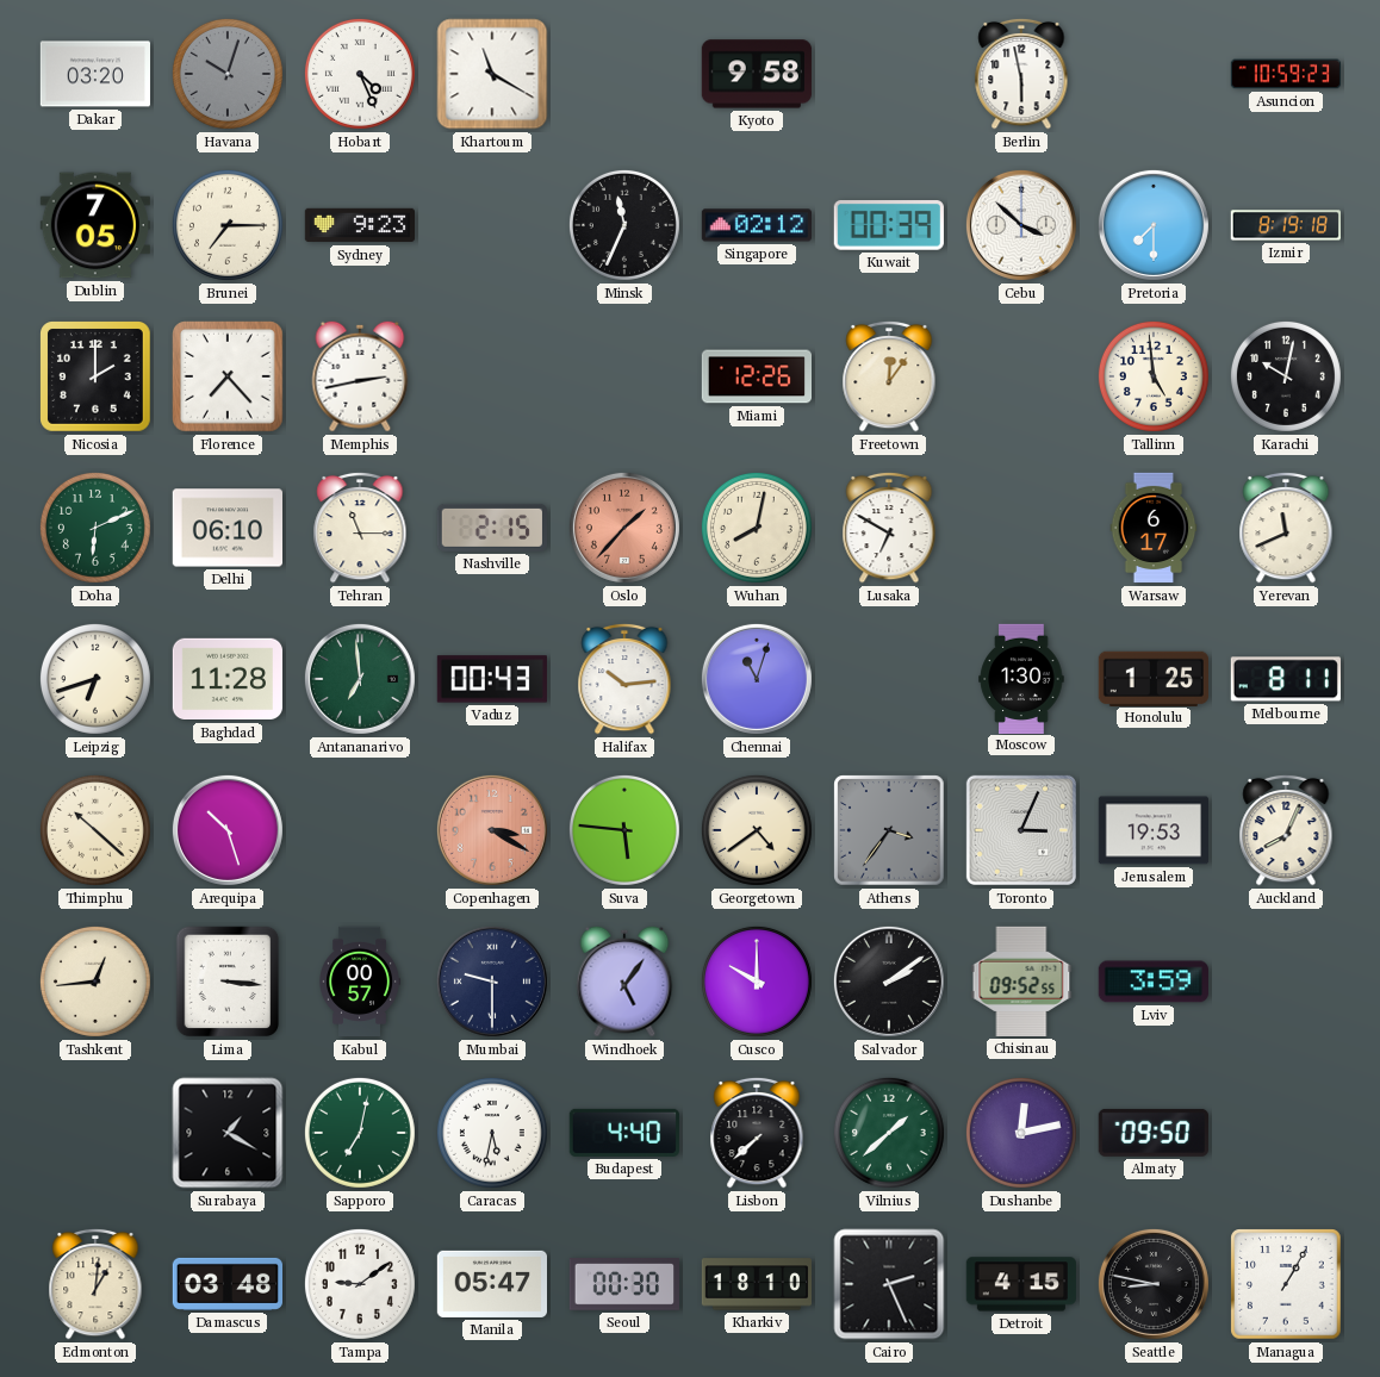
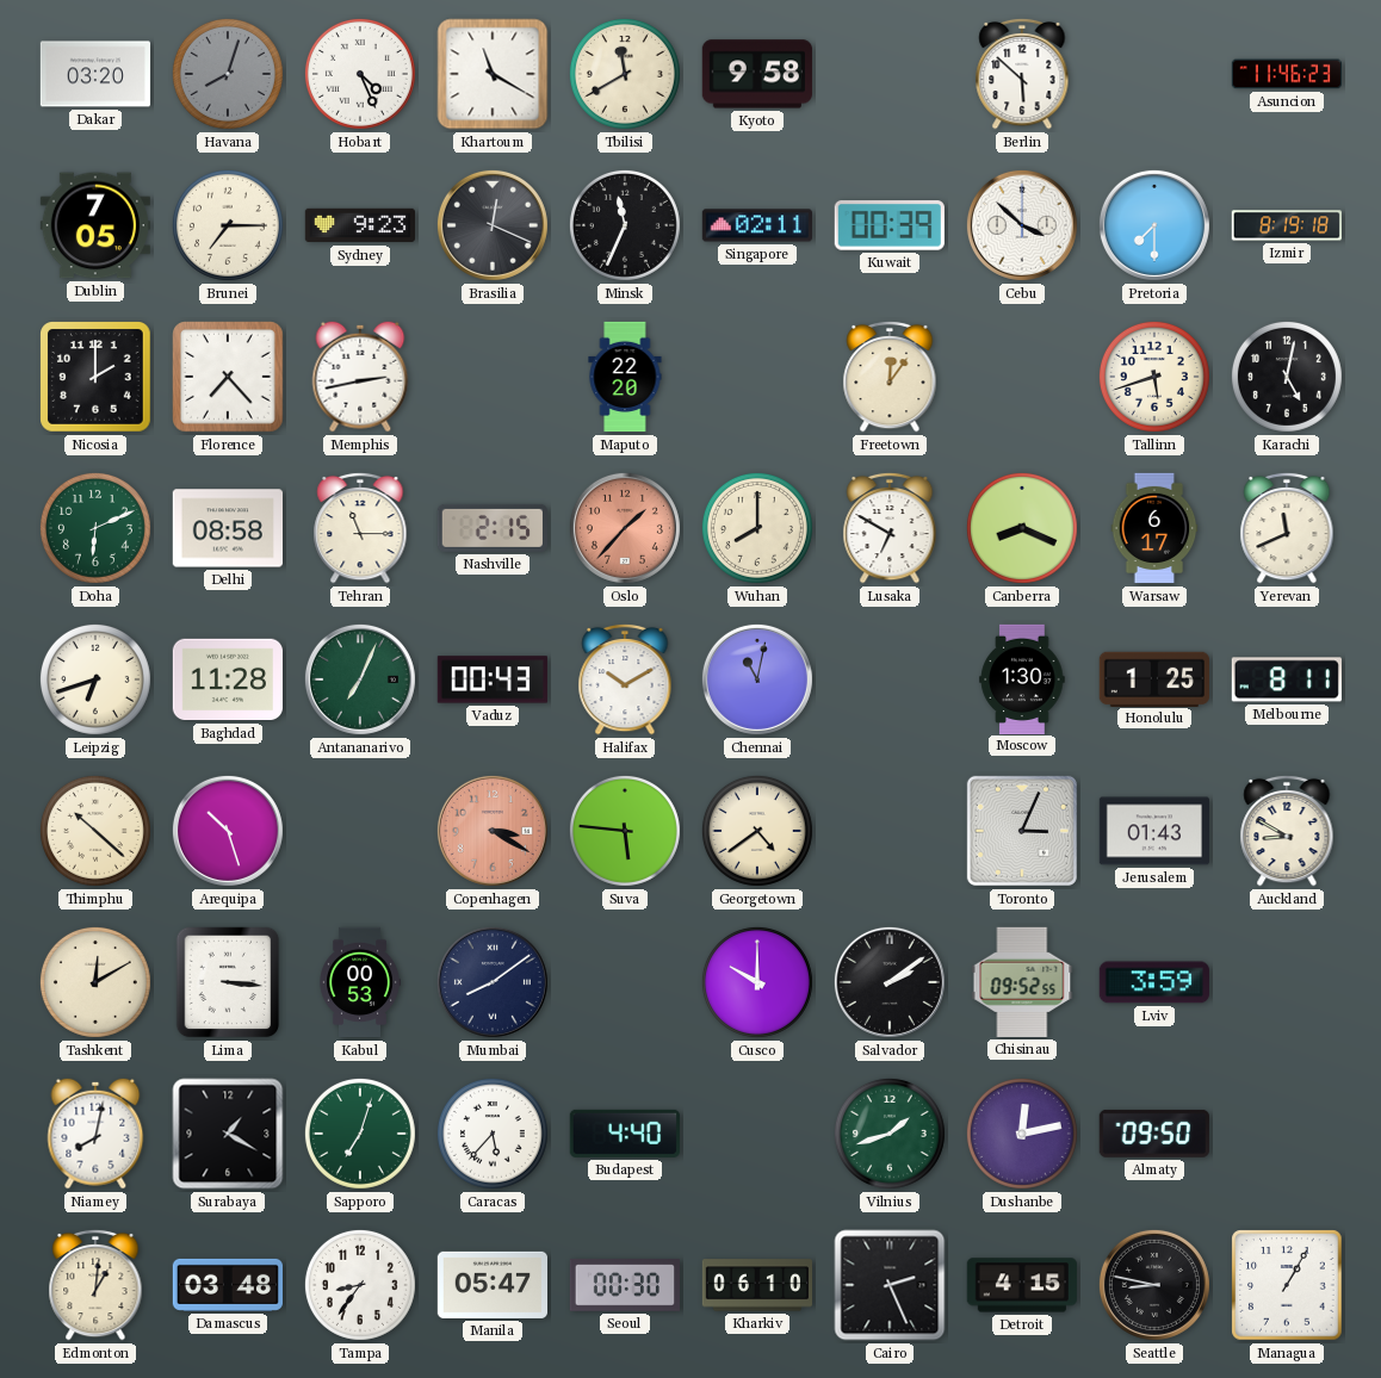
Havana: 10:03 -> 8:03 (228, 74)
Tbilisi: none -> 11:40 (625, 74)
Berlin: 5:58 -> 5:52 (1022, 74)
Asuncion: 10:59 -> 11:46 (1286, 74)
Brasilia: none -> 12:19 (493, 225)
Singapore: 02:12 -> 02:11 (756, 225)
Maputo: none -> 22:20 (625, 377)
Miami: 12:26 -> none (756, 376)
Tallinn: 4:59 -> 5:42 (1154, 377)
Karachi: 10:02 -> 5:02 (1287, 377)
Delhi: 06:10 -> 08:58 (227, 528)
Wuhan: 8:02 -> 8:00 (757, 528)
Canberra: none -> 8:19 (1022, 528)
Antananarivo: 6:59 -> 7:04 (360, 679)
Halifax: 10:14 -> 10:10 (625, 679)
Chennai: 11:03 -> 11:02 (757, 679)
Athens: 3:36 -> none (889, 830)
Jerusalem: 19:53 -> 01:43 (1153, 831)
Auckland: 8:04 -> 8:50 (1287, 831)
Tashkent: 12:44 -> 12:10 (95, 982)
Kabul: 00:57 -> 00:53 (359, 982)
Mumbai: 9:30 -> 8:09 (493, 982)
Windhoek: 5:06 -> none (624, 982)
Niamey: none -> 8:02 (95, 1134)
Sapporo: 7:02 -> 7:03 (360, 1134)
Caracas: 5:32 -> 5:37 (493, 1134)
Lisbon: 7:38 -> none (757, 1133)
Vilnius: 1:38 -> 1:42 (890, 1134)
Tampa: 9:09 -> 8:36 (360, 1285)
Kharkiv: 18:10 -> 06:10 (756, 1285)
